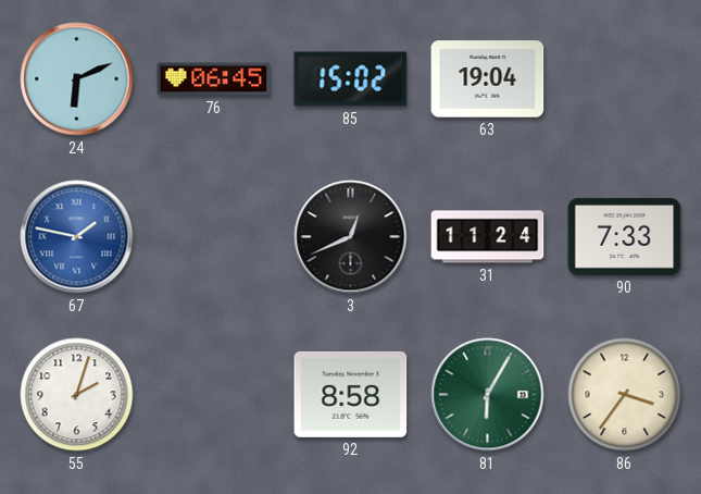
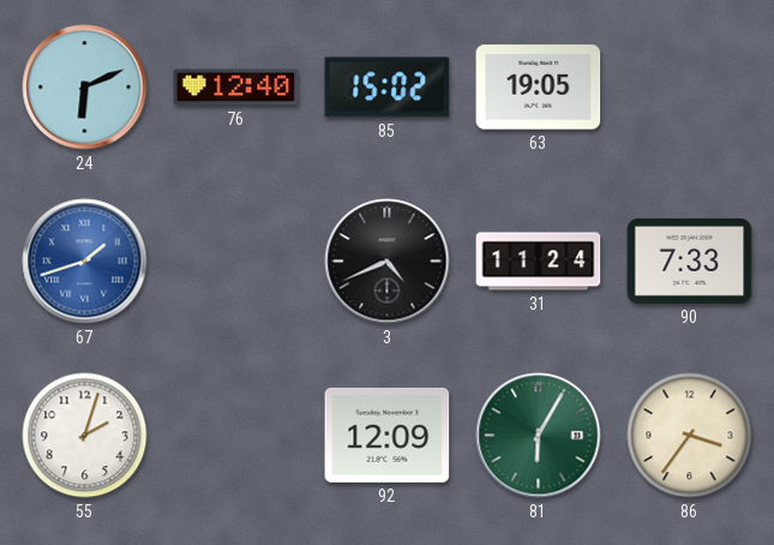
76: 06:45 -> 12:40 (236, 88)
63: 19:04 -> 19:05 (539, 88)
67: 1:47 -> 1:42 (85, 262)
3: 12:41 -> 4:41 (388, 262)
92: 8:58 -> 12:09 (388, 435)
